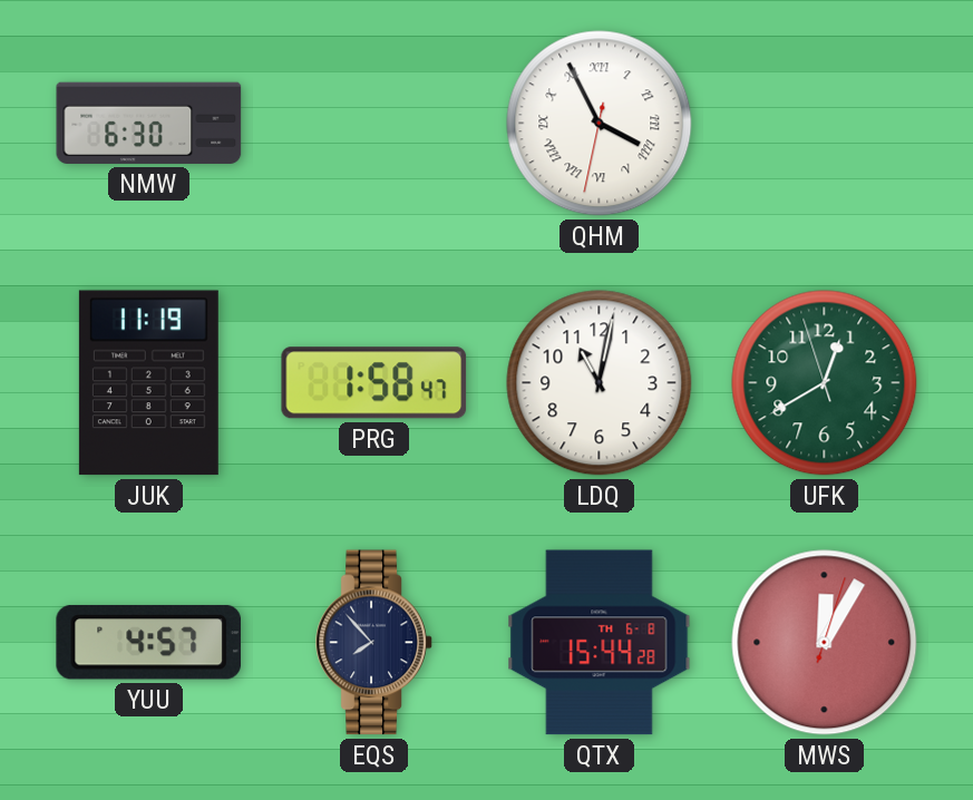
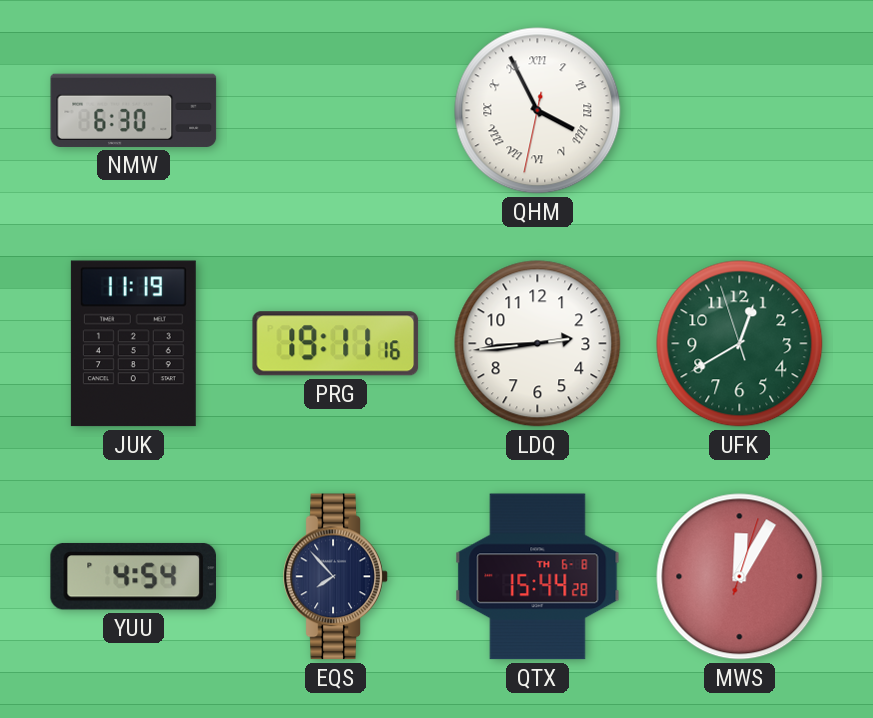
PRG: 1:58 -> 19:11 (336, 344)
LDQ: 11:02 -> 2:44 (538, 344)
YUU: 4:57 -> 4:54 (133, 576)
